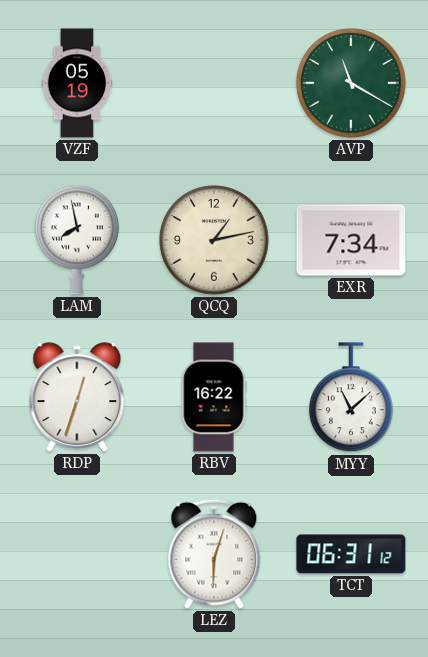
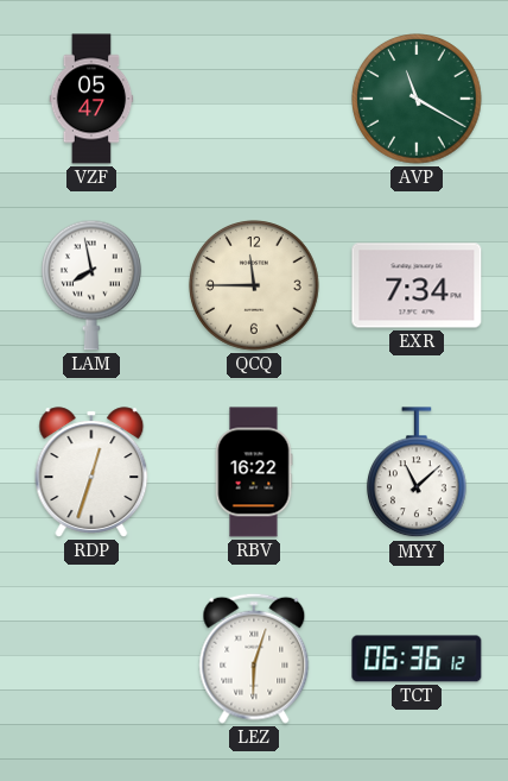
VZF: 05:19 -> 05:47 (91, 99)
QCQ: 1:13 -> 11:45 (254, 285)
TCT: 06:31 -> 06:36 (417, 659)
